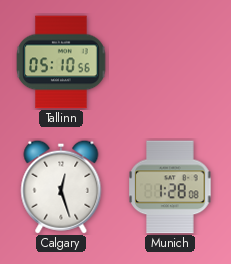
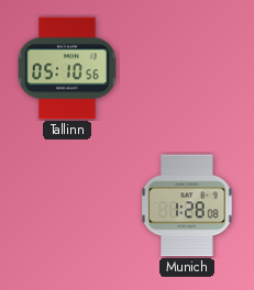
Calgary: 12:27 -> none (61, 187)
